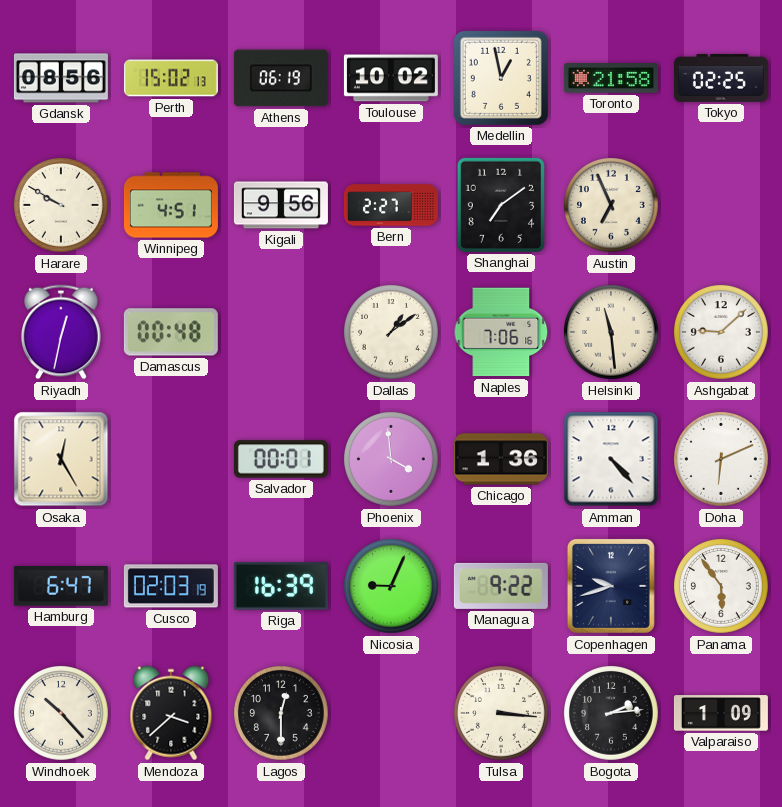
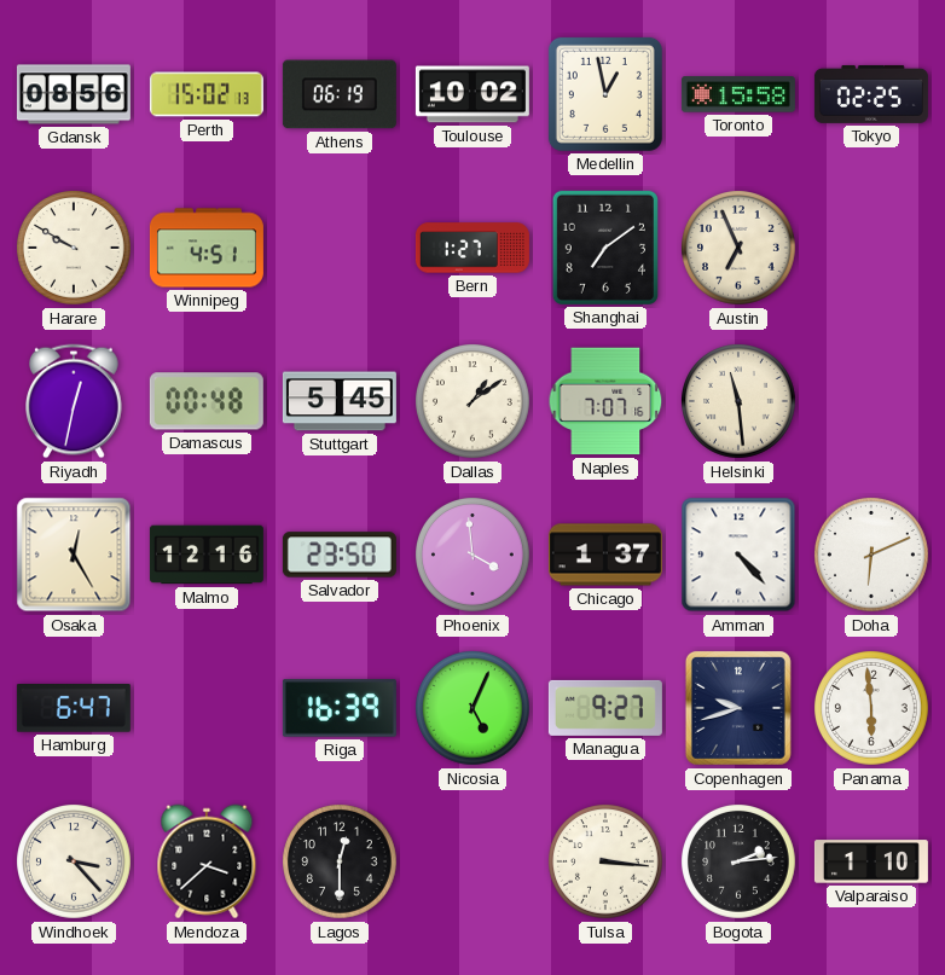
Toronto: 21:58 -> 15:58 (738, 94)
Kigali: 9:56 -> none (281, 205)
Bern: 2:27 -> 1:27 (473, 248)
Stuttgart: none -> 5:45 (340, 401)
Naples: 7:06 -> 7:07 (605, 401)
Ashgabat: 9:08 -> none (722, 333)
Malmo: none -> 12:16 (207, 555)
Salvador: 00:01 -> 23:50 (340, 555)
Chicago: 1:36 -> 1:37 (605, 555)
Cusco: 02:03 -> none (171, 586)
Nicosia: 9:04 -> 5:04 (474, 709)
Managua: 9:22 -> 9:27 (605, 708)
Panama: 5:54 -> 5:59 (872, 709)
Windhoek: 10:23 -> 3:23 (75, 863)
Valparaiso: 1:09 -> 1:10 (871, 861)
